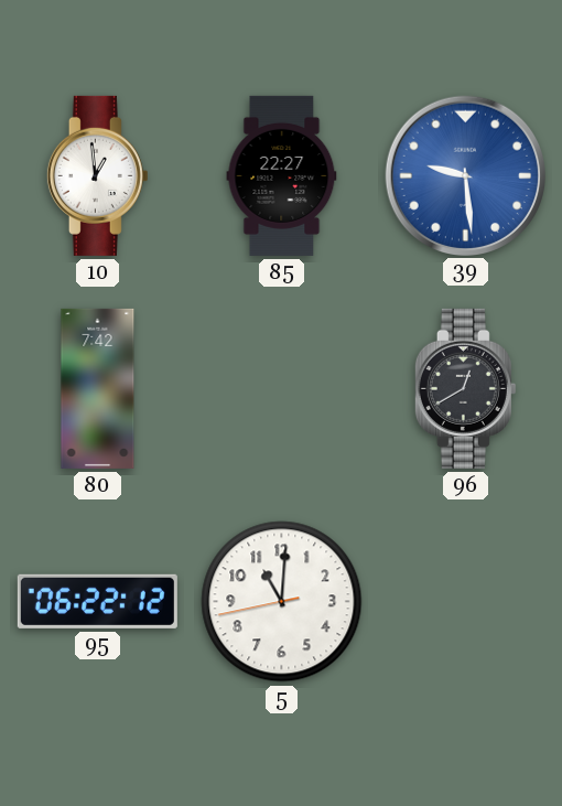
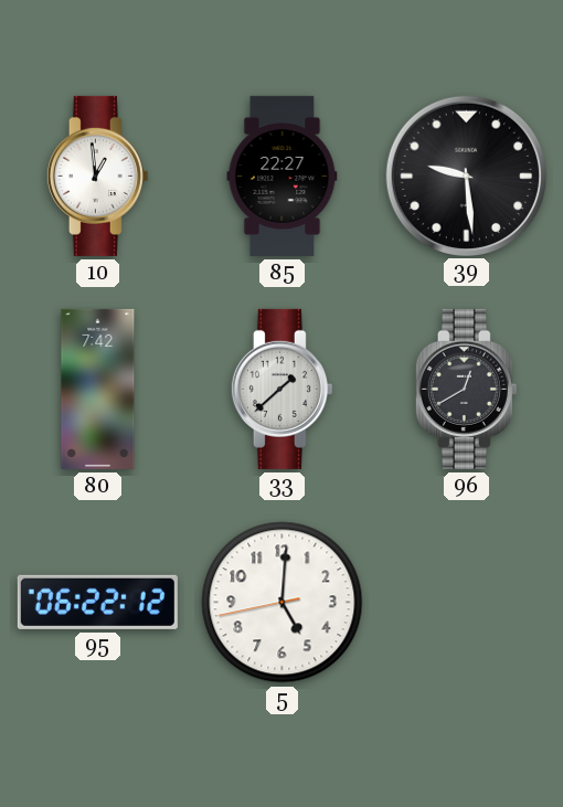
39 dial: blue -> black (466, 176)
33: none -> 1:38 (281, 389)
5: 11:00 -> 5:00 (283, 603)
